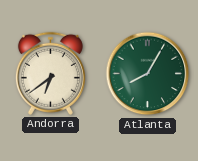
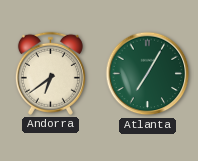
Atlanta: 8:05 -> 7:05 (148, 74)
